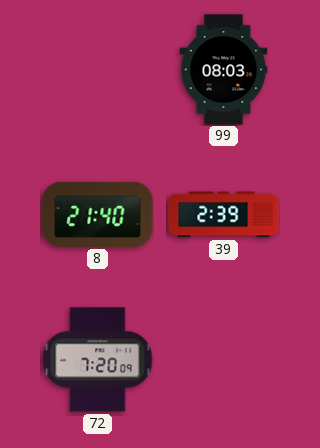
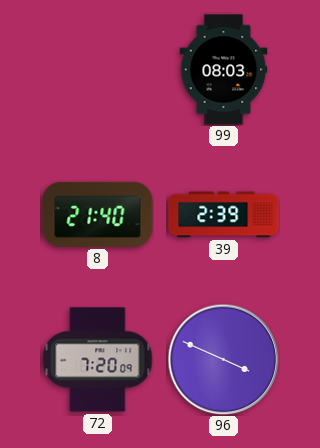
96: none -> 3:49 (223, 359)
